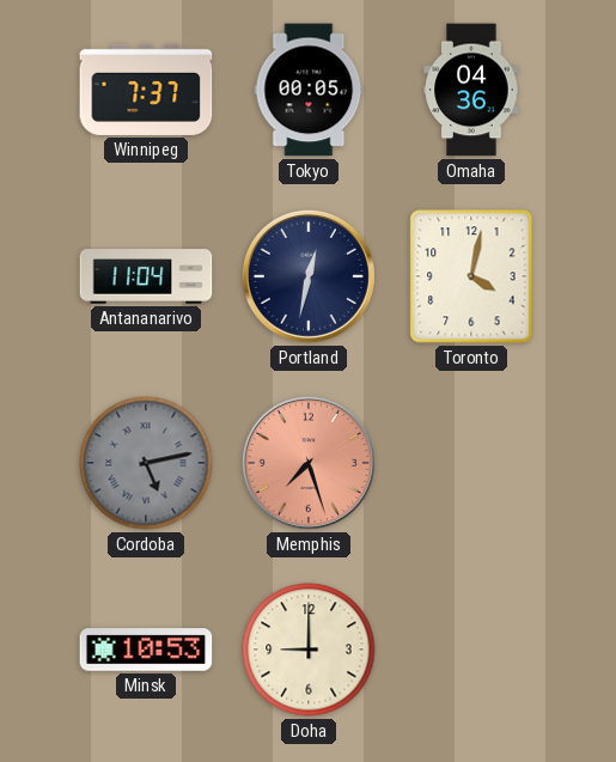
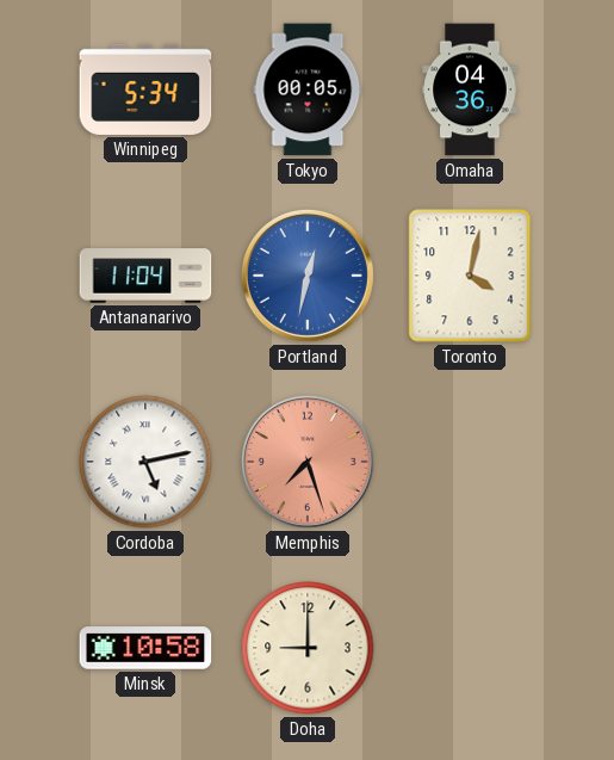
Winnipeg: 7:37 -> 5:34 (145, 89)
Portland dial: navy -> blue (308, 276)
Cordoba dial: grey -> white (145, 462)
Minsk: 10:53 -> 10:58 (145, 648)
